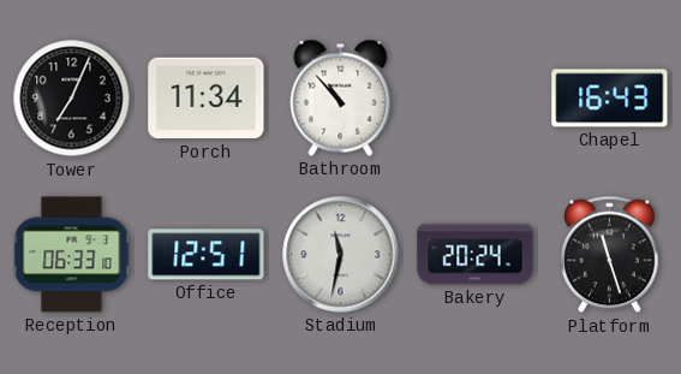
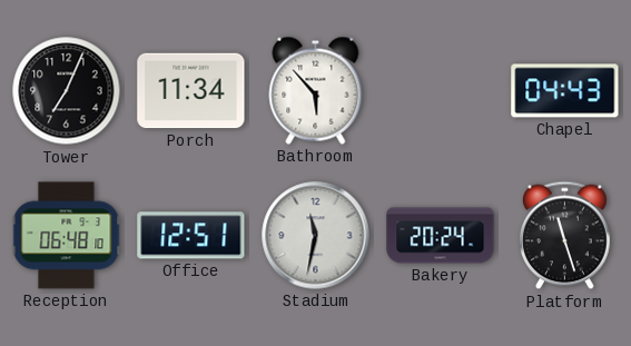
Bathroom: 10:53 -> 5:53 (316, 90)
Chapel: 16:43 -> 04:43 (565, 91)
Reception: 06:33 -> 06:48 (67, 236)
